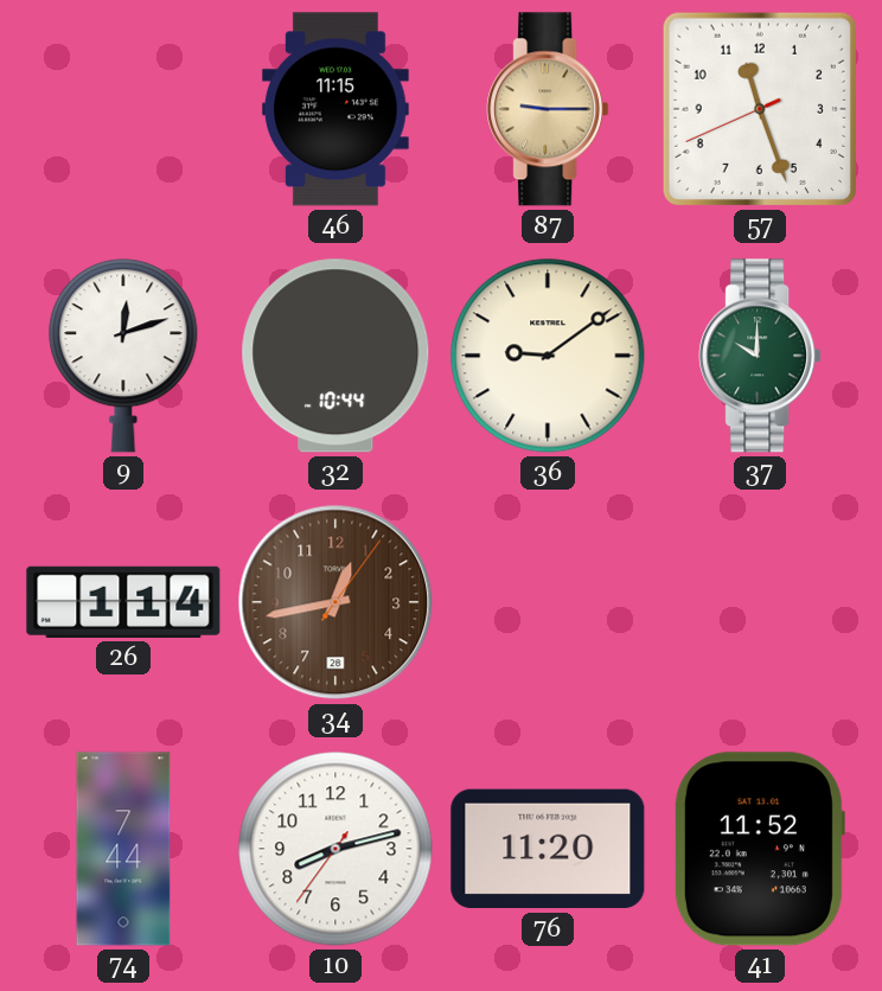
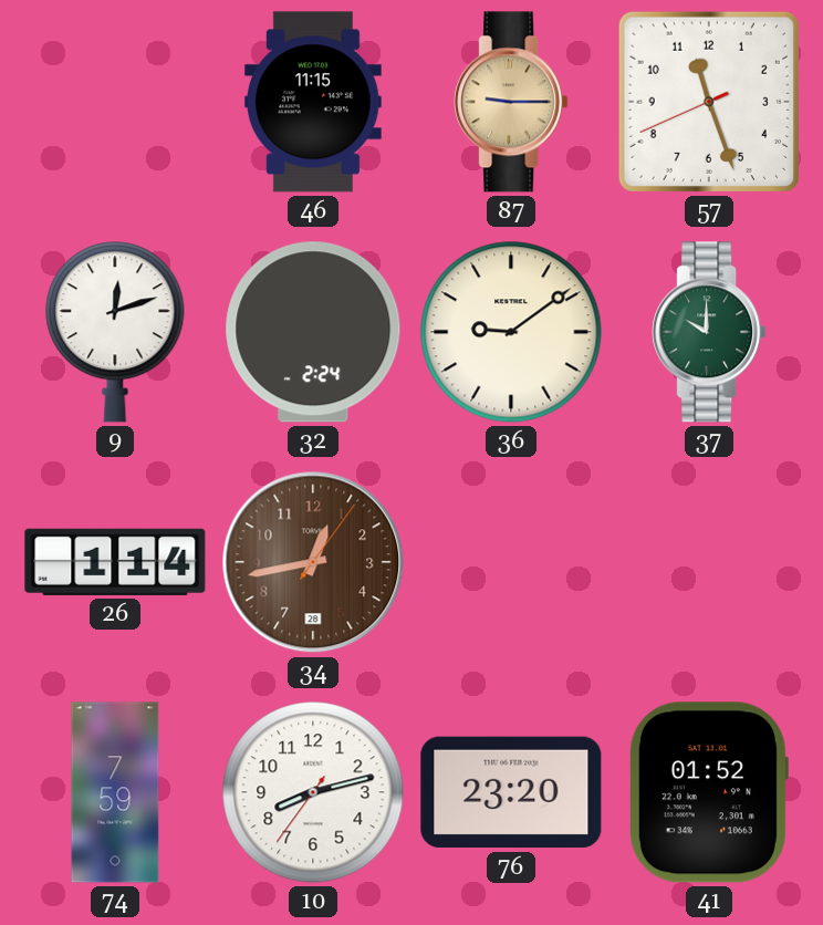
32: 10:44 -> 2:24 (313, 332)
74: 7:44 -> 7:59 (115, 792)
76: 11:20 -> 23:20 (511, 792)
41: 11:52 -> 01:52 (708, 792)
